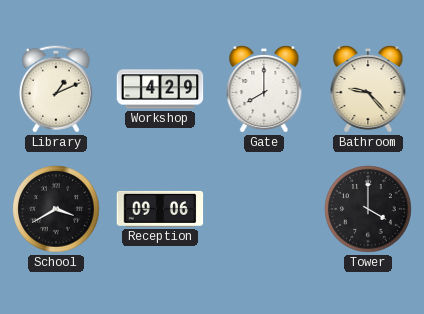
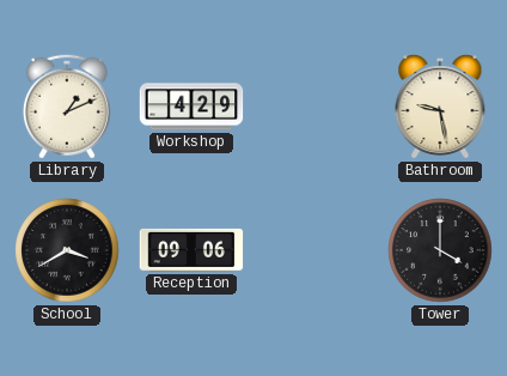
Gate: 8:00 -> none (264, 89)
Bathroom: 9:23 -> 9:28 (440, 107)
